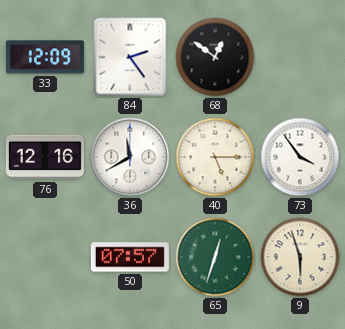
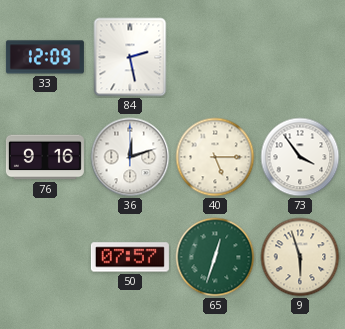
84: 2:24 -> 2:28 (130, 57)
68: 12:51 -> none (215, 57)
76: 12:16 -> 9:16 (45, 157)
36: 11:40 -> 12:12 (130, 157)
